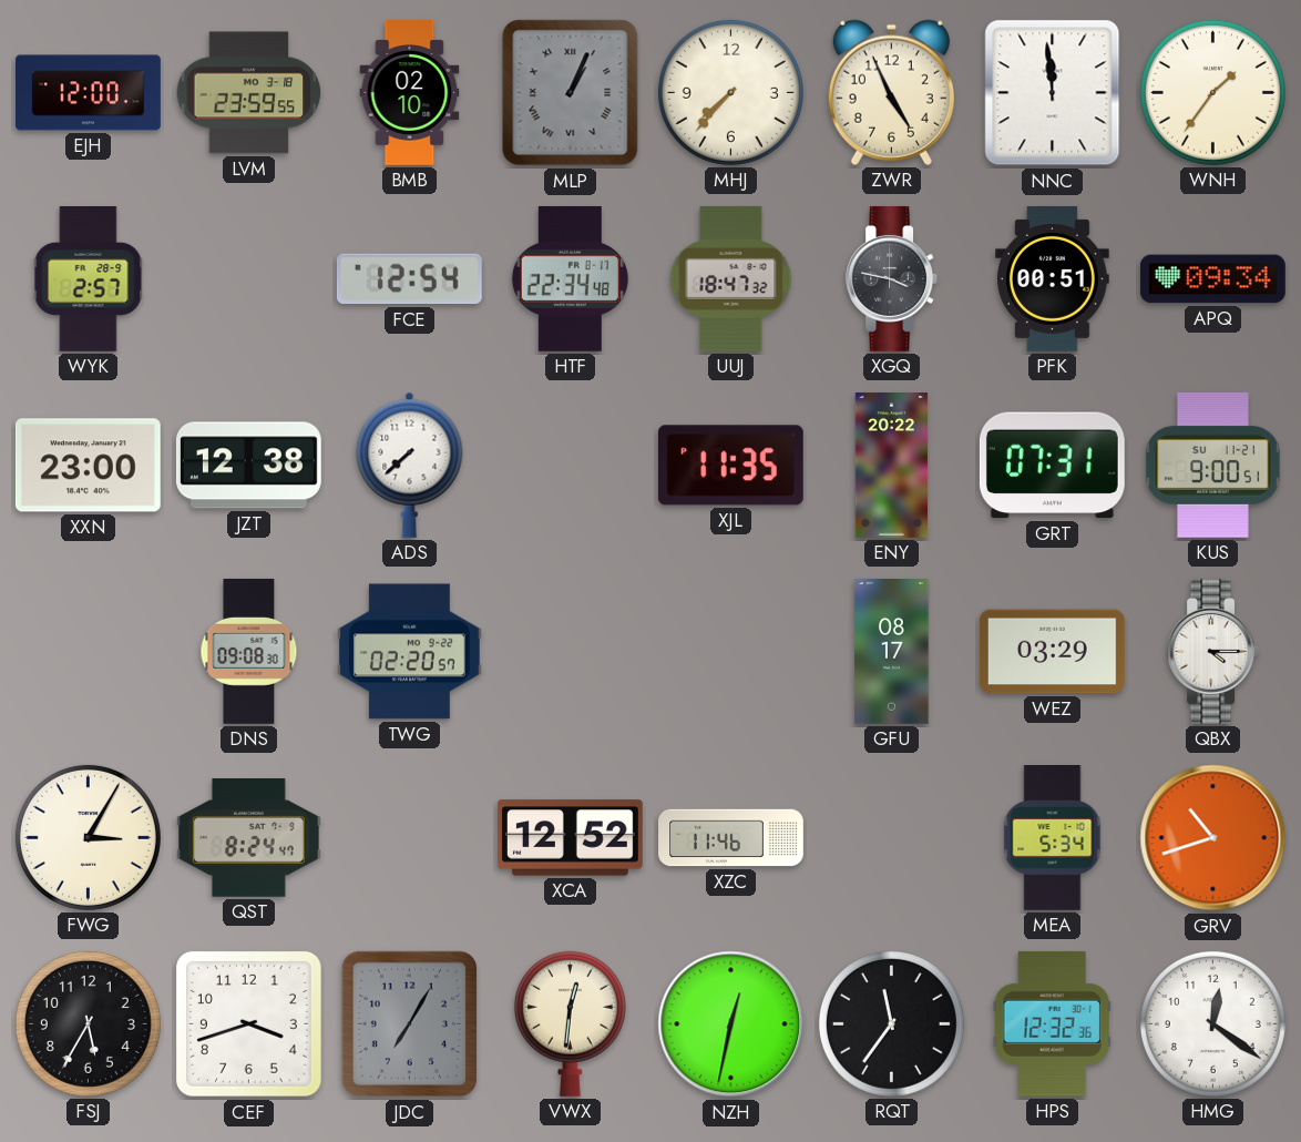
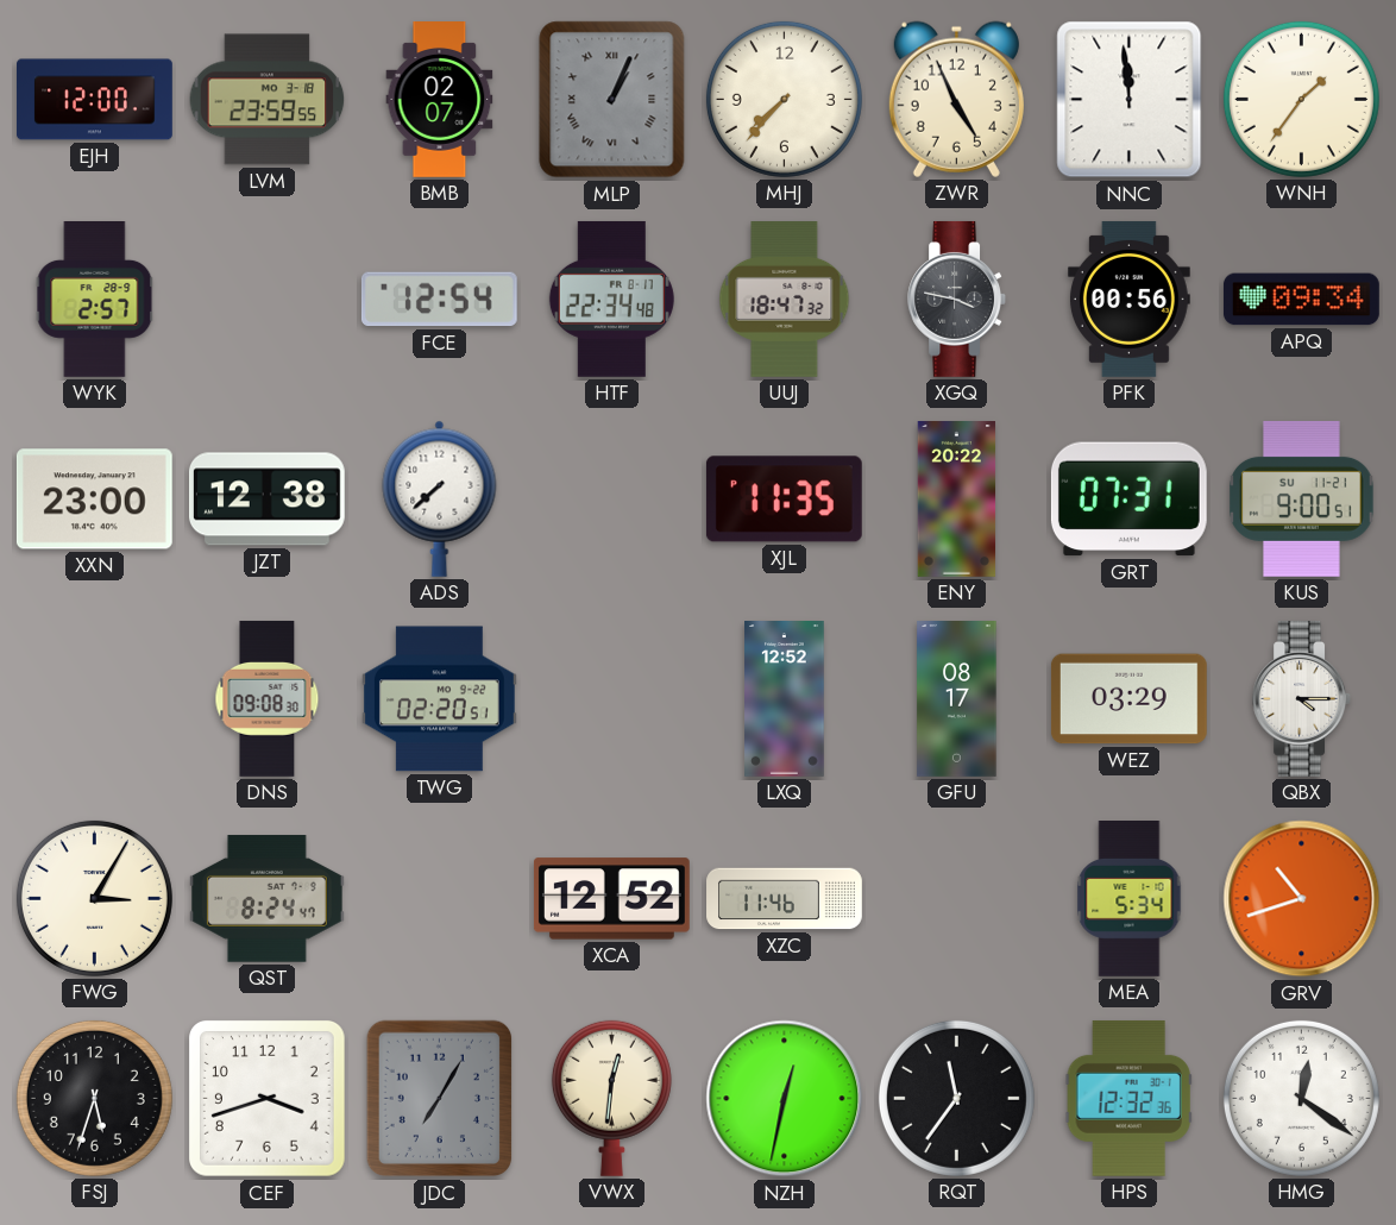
BMB: 02:10 -> 02:07 (440, 100)
PFK: 00:51 -> 00:56 (1128, 299)
TWG: 02:20:57 -> 02:20:51 (439, 699)
LXQ: none -> 12:52 (785, 699)
FSJ: 5:35 -> 5:33 (94, 1098)
